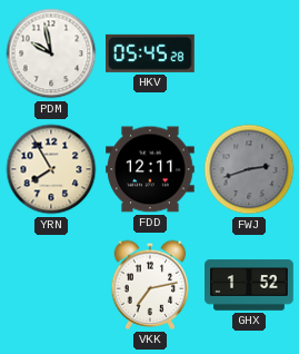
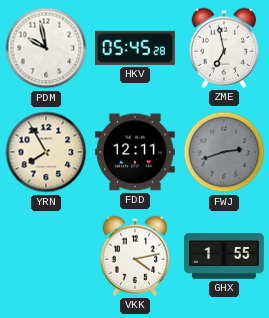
ZME: none -> 6:58 (224, 48)
VKK: 7:13 -> 4:13 (135, 256)
GHX: 1:52 -> 1:55 (224, 256)
